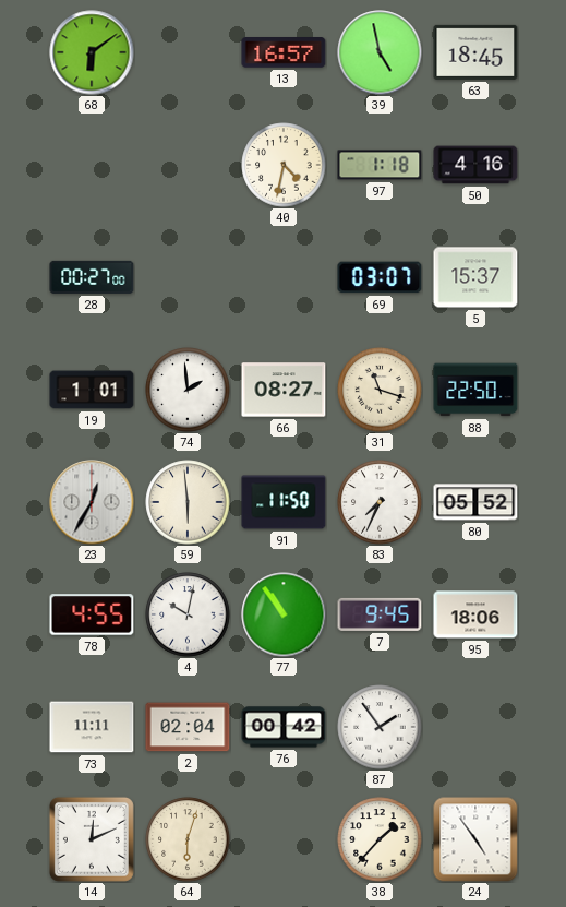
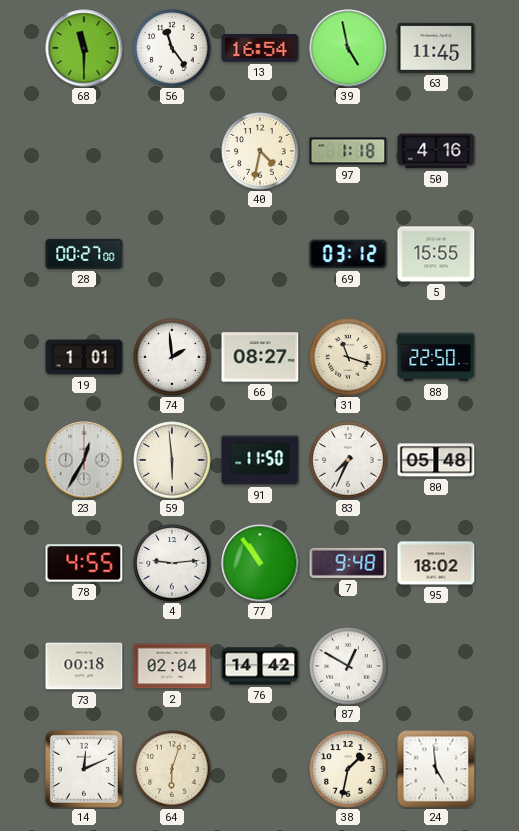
68: 6:09 -> 11:30 (84, 48)
56: none -> 11:24 (172, 48)
13: 16:57 -> 16:54 (260, 49)
63: 18:45 -> 11:45 (436, 48)
69: 03:07 -> 03:12 (348, 254)
5: 15:37 -> 15:55 (436, 254)
80: 05:52 -> 05:48 (436, 460)
4: 10:02 -> 9:14 (172, 563)
7: 9:45 -> 9:48 (348, 563)
95: 18:06 -> 18:02 (436, 563)
73: 11:11 -> 00:18 (84, 666)
76: 00:42 -> 14:42 (260, 666)
87: 1:54 -> 12:50 (348, 666)
38: 1:37 -> 1:32 (348, 769)
24: 4:54 -> 4:59 (436, 769)
